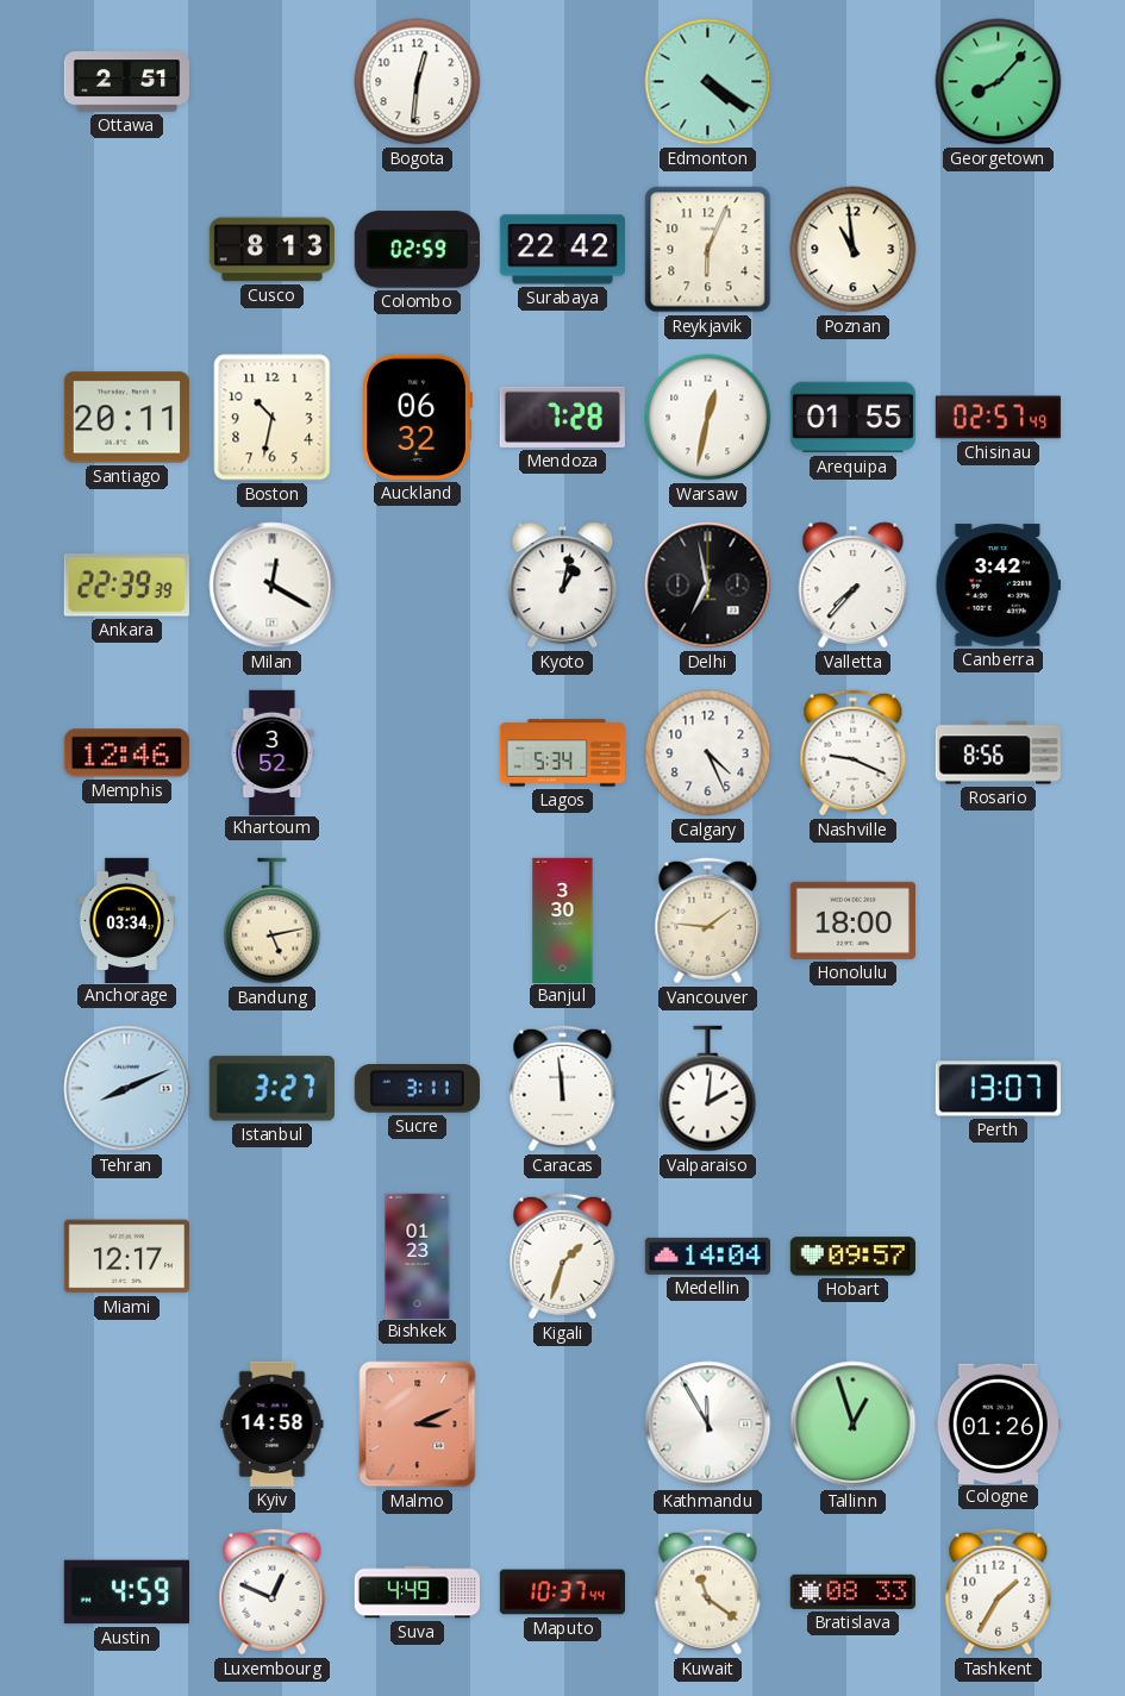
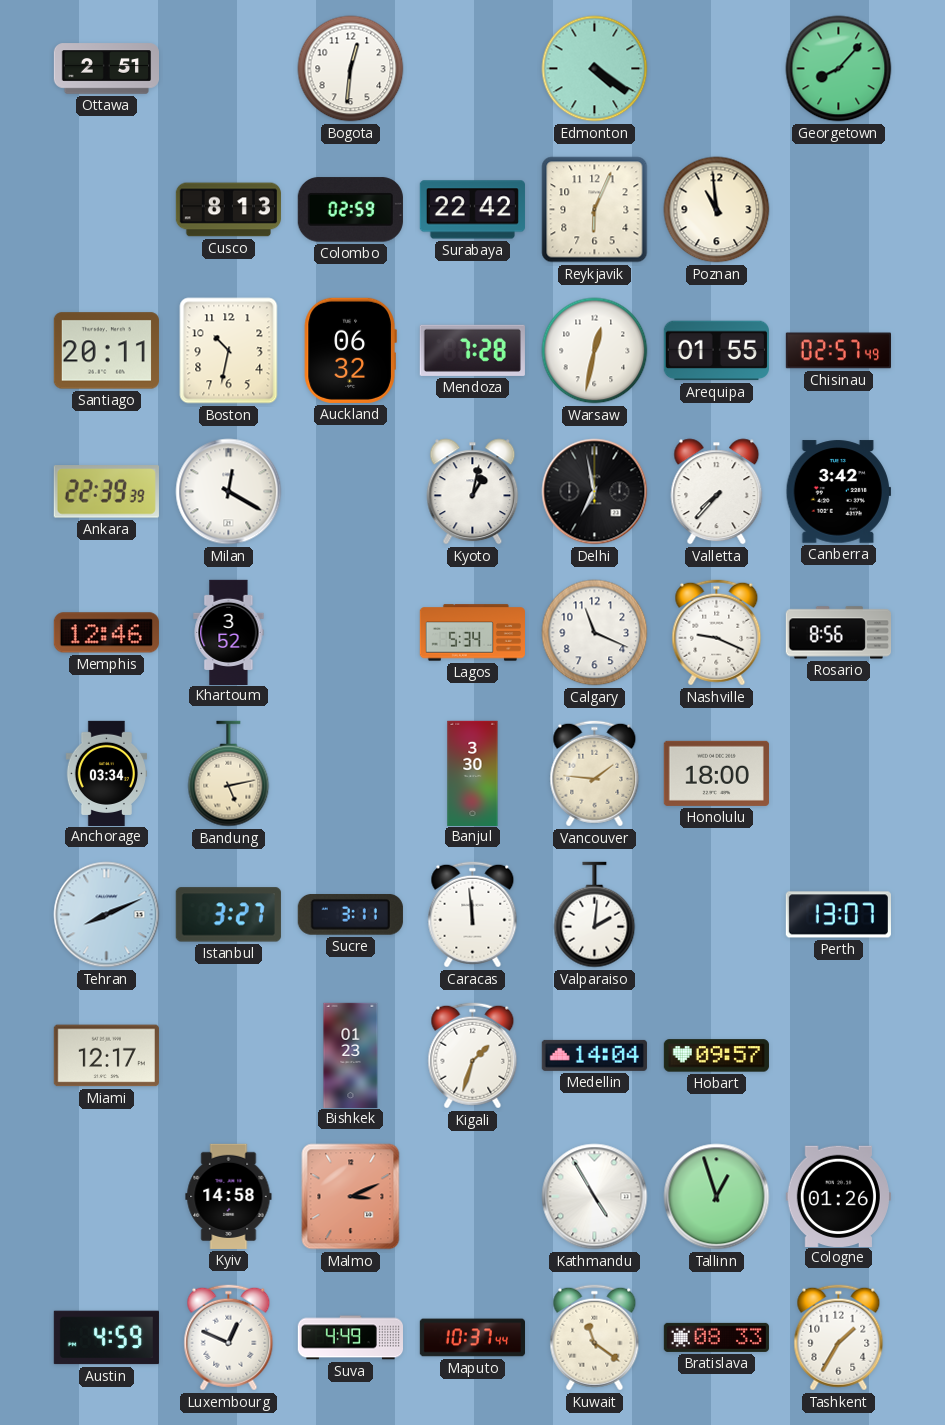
Calgary: 4:26 -> 11:19 (595, 633)
Kathmandu: 11:55 -> 4:55 (595, 1197)
